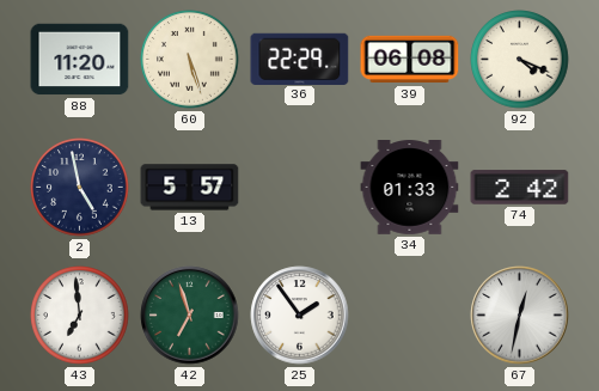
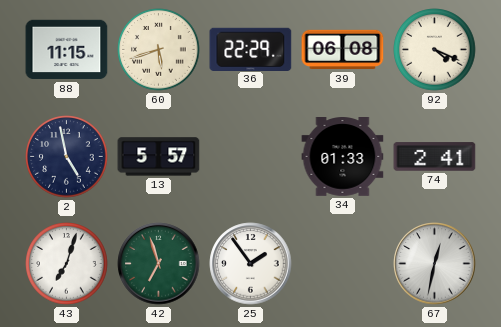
88: 11:20 -> 11:15 (67, 50)
60: 5:27 -> 5:42 (159, 50)
74: 2:42 -> 2:41 (435, 157)
43: 6:59 -> 7:03 (67, 264)
